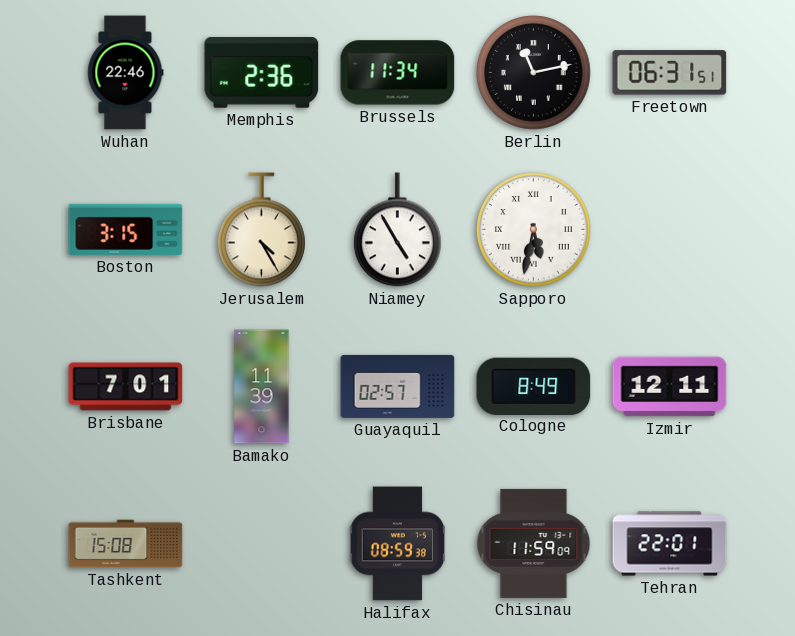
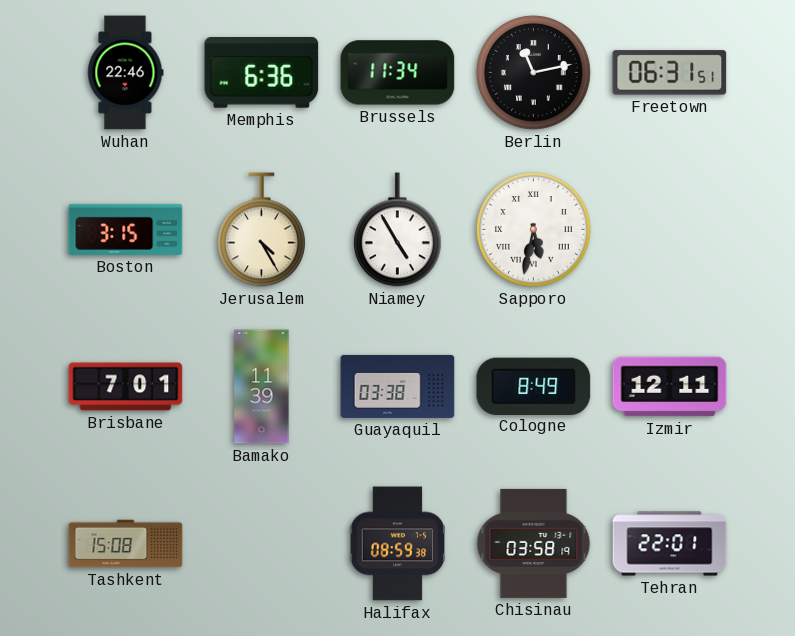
Memphis: 2:36 -> 6:36 (262, 73)
Guayaquil: 02:57 -> 03:38 (398, 386)
Chisinau: 11:59 -> 03:58 (534, 543)
